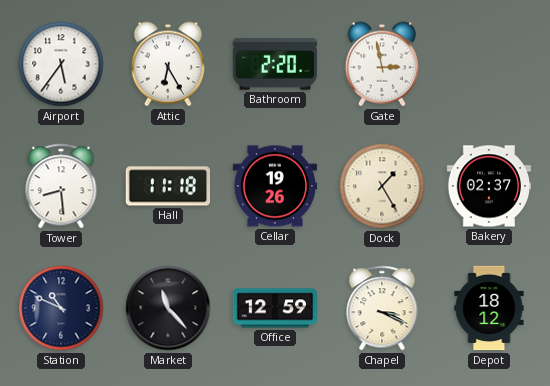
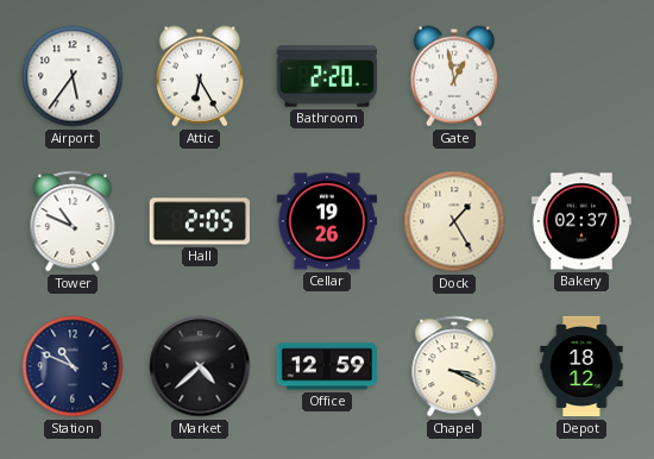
Gate: 2:58 -> 12:58 (454, 76)
Tower: 8:29 -> 10:49 (73, 221)
Hall: 11:18 -> 2:05 (199, 221)
Market: 11:23 -> 4:38 (200, 366)
